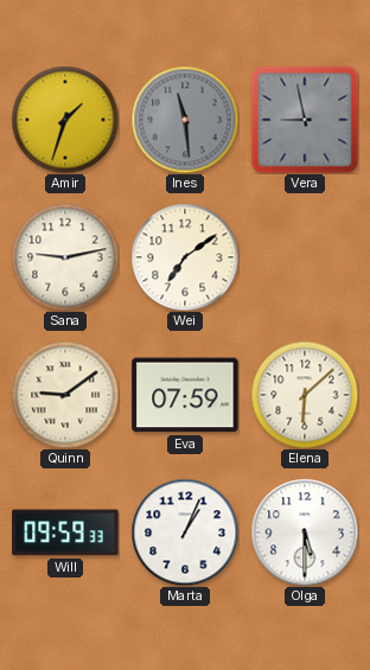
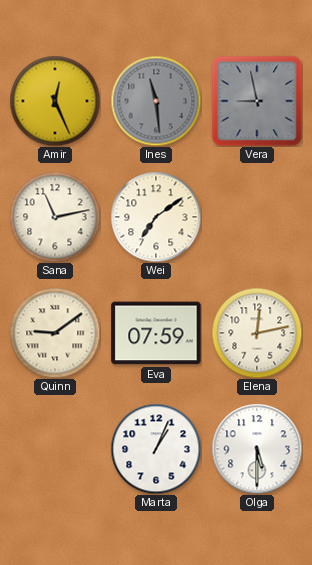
Amir: 1:33 -> 12:26 (55, 101)
Sana: 9:13 -> 11:13 (55, 217)
Elena: 6:08 -> 12:13 (257, 333)
Will: 09:59 -> none (65, 532)
